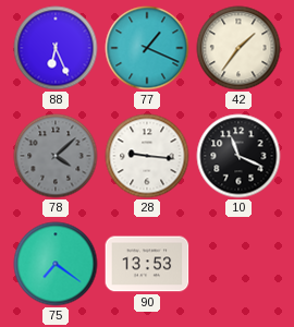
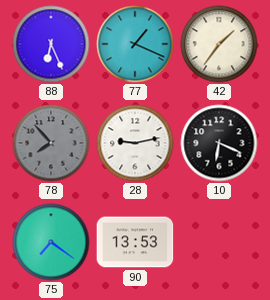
78: 4:08 -> 7:53 (51, 143)
28: 9:16 -> 9:13 (135, 143)
10: 11:19 -> 6:19 (219, 143)
